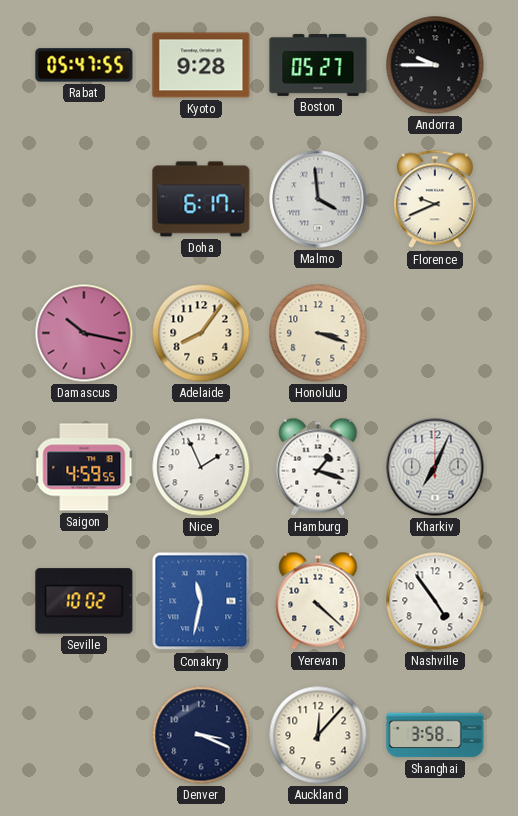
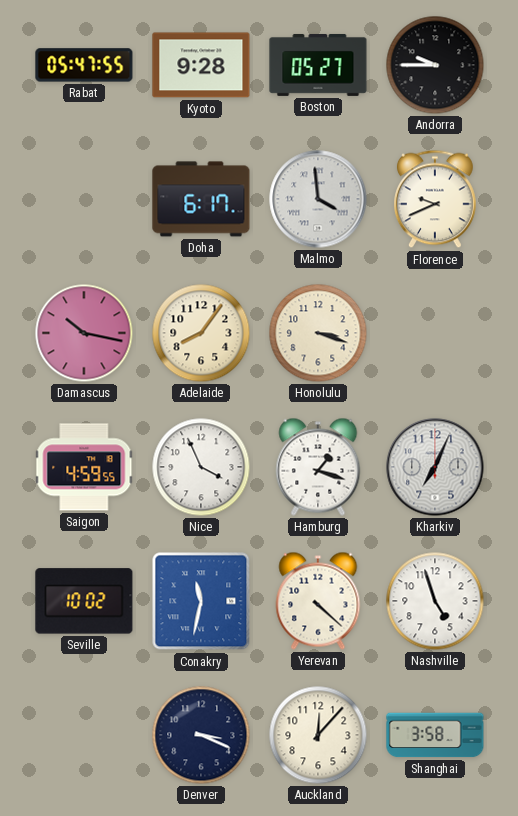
Nice: 1:56 -> 3:56 (201, 467)
Nashville: 4:54 -> 4:57 (435, 601)
